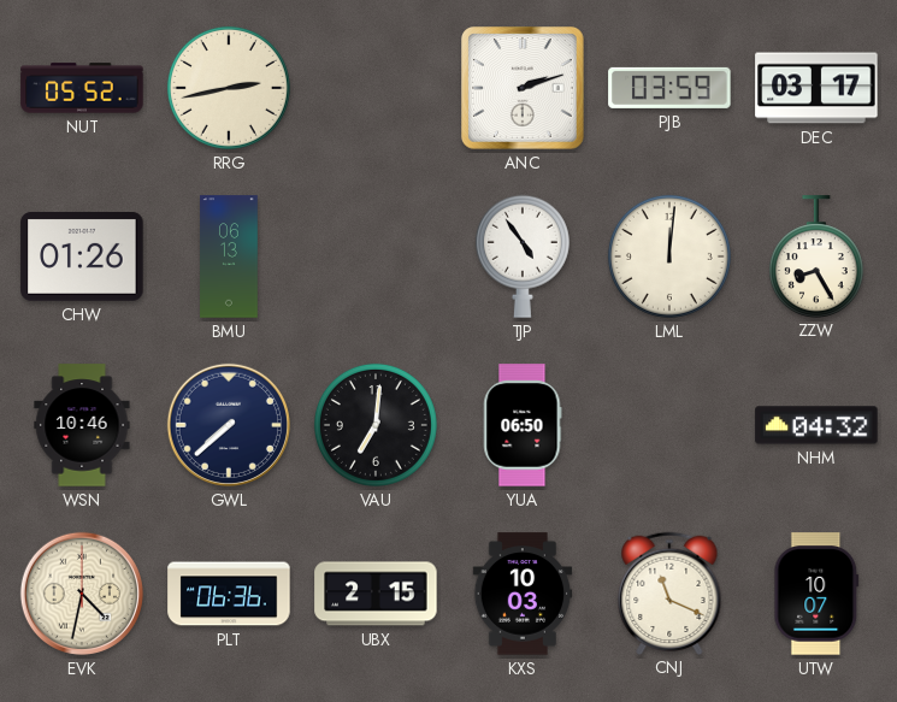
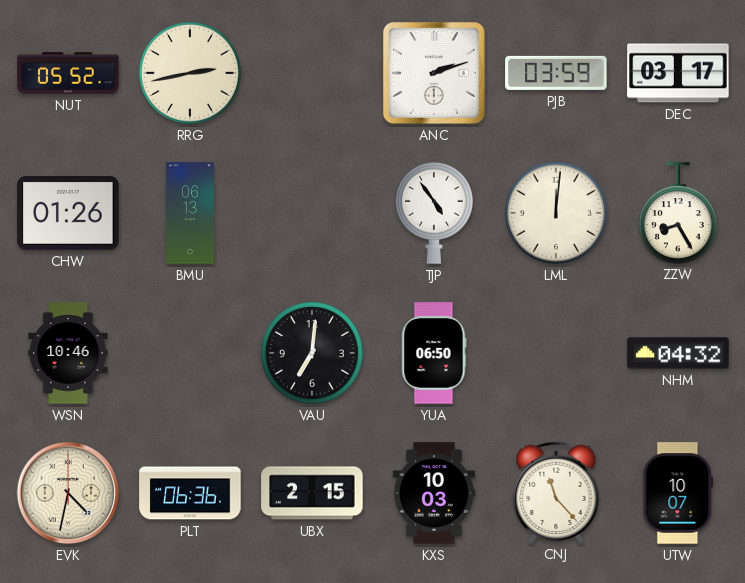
GWL: 7:38 -> none (229, 425)
CNJ: 11:19 -> 11:23 (556, 492)
